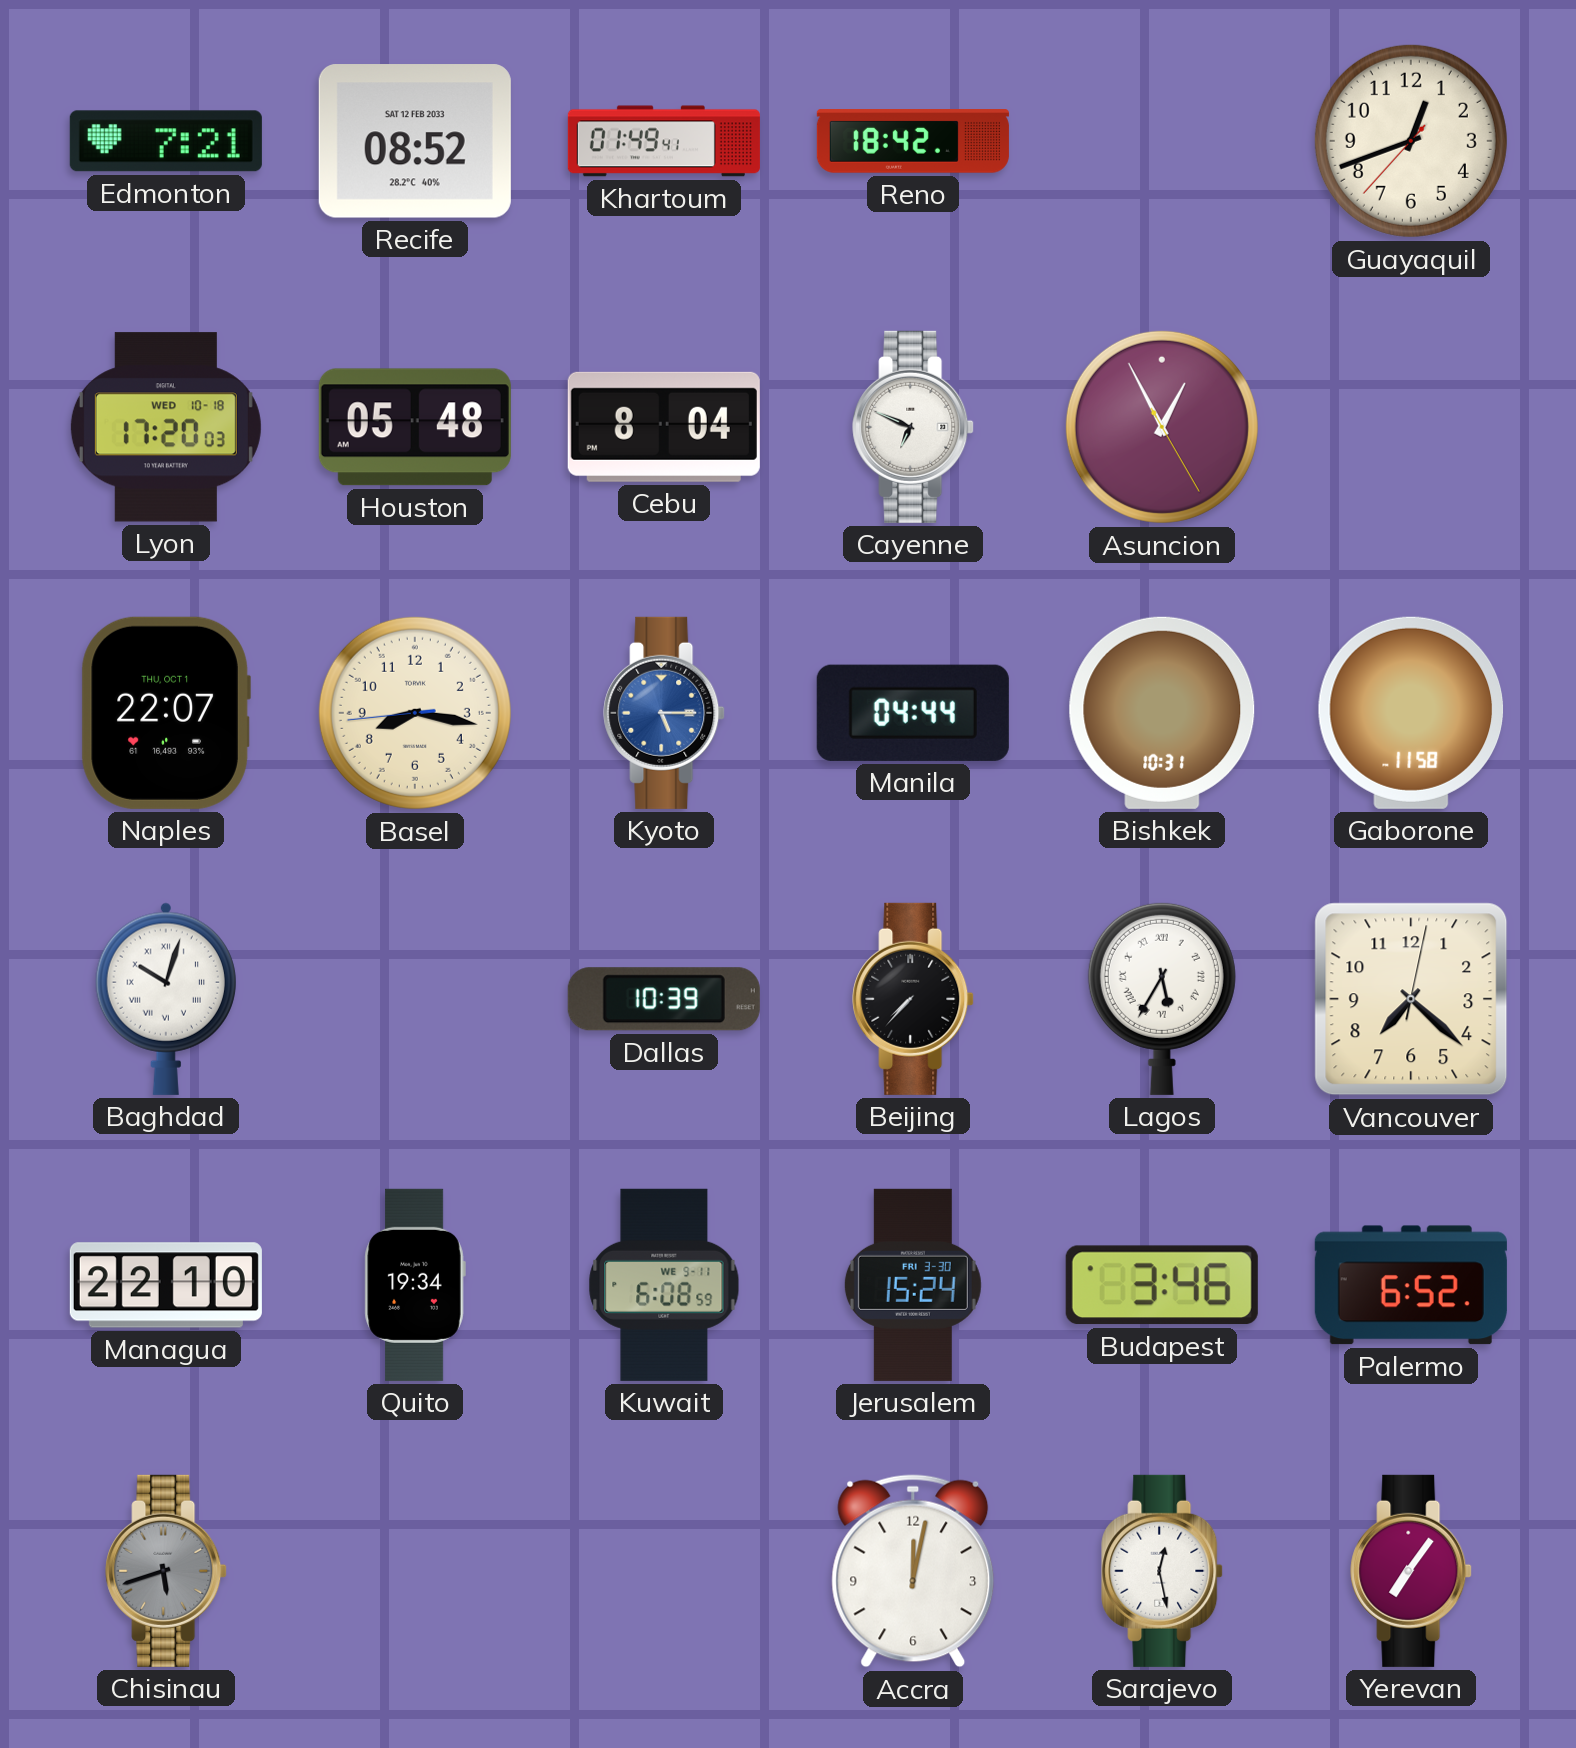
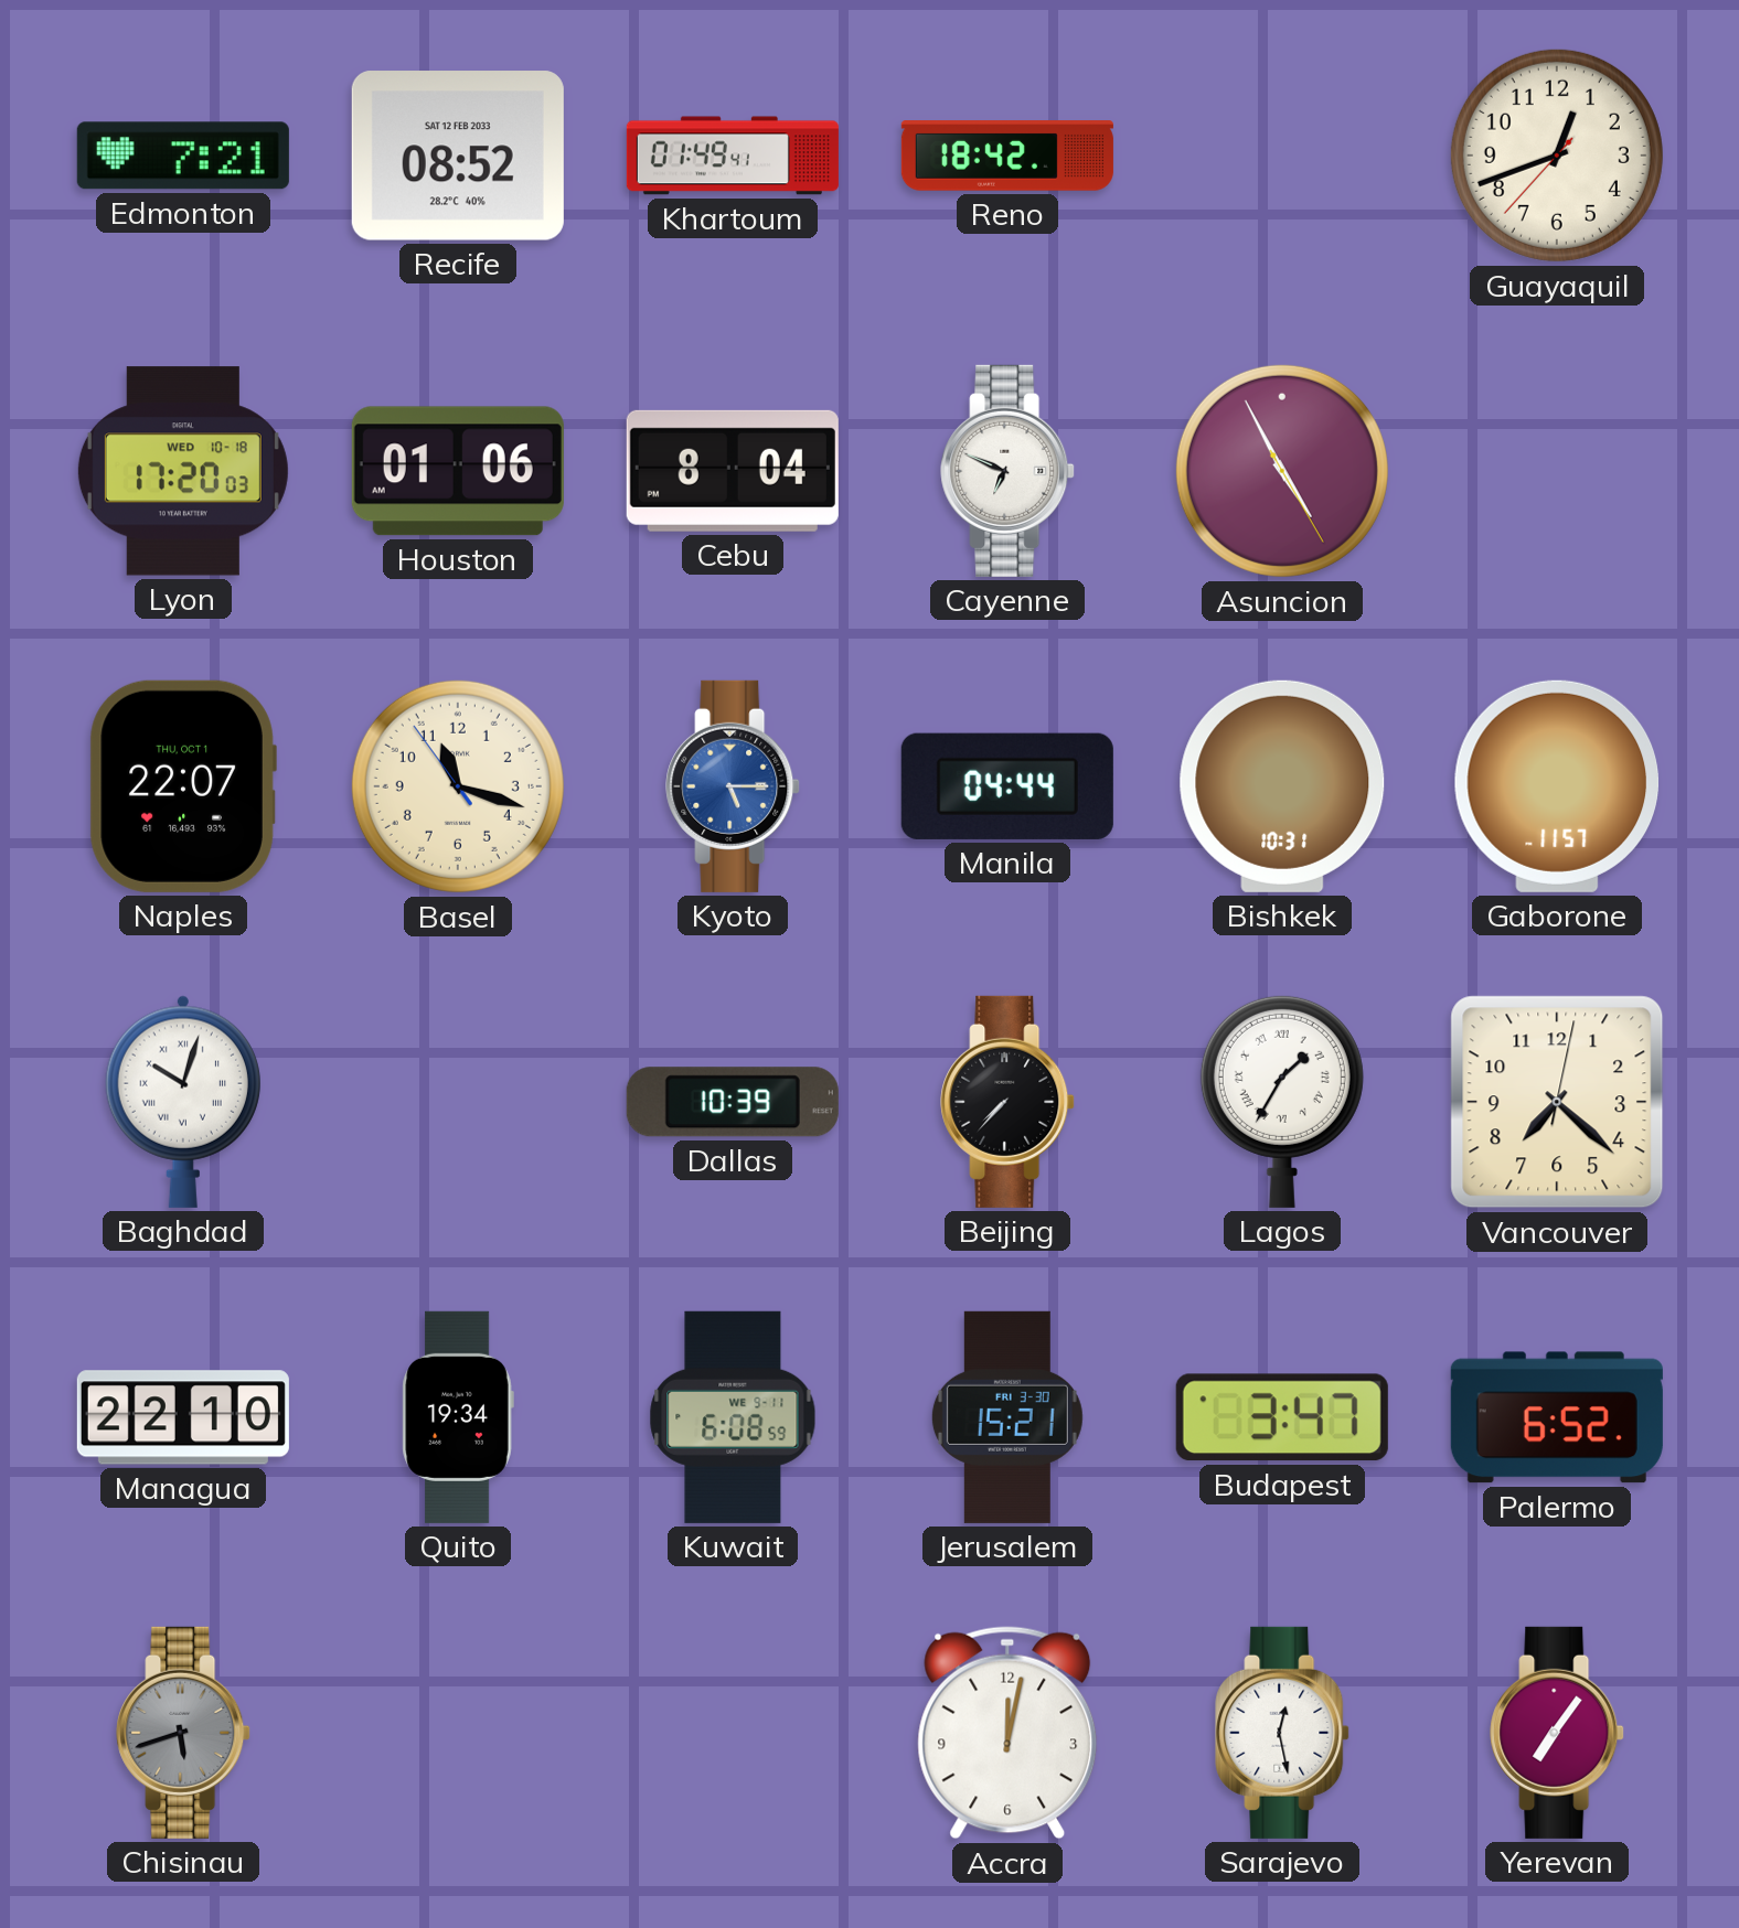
Houston: 05:48 -> 01:06 (458, 471)
Asuncion: 12:55 -> 4:55 (1282, 471)
Basel: 8:16 -> 11:17 (458, 786)
Gaborone: 11:58 -> 11:57 (1557, 786)
Lagos: 5:35 -> 1:35 (1282, 1101)
Jerusalem: 15:24 -> 15:21 (1007, 1417)
Budapest: 3:46 -> 3:47 (1282, 1417)
